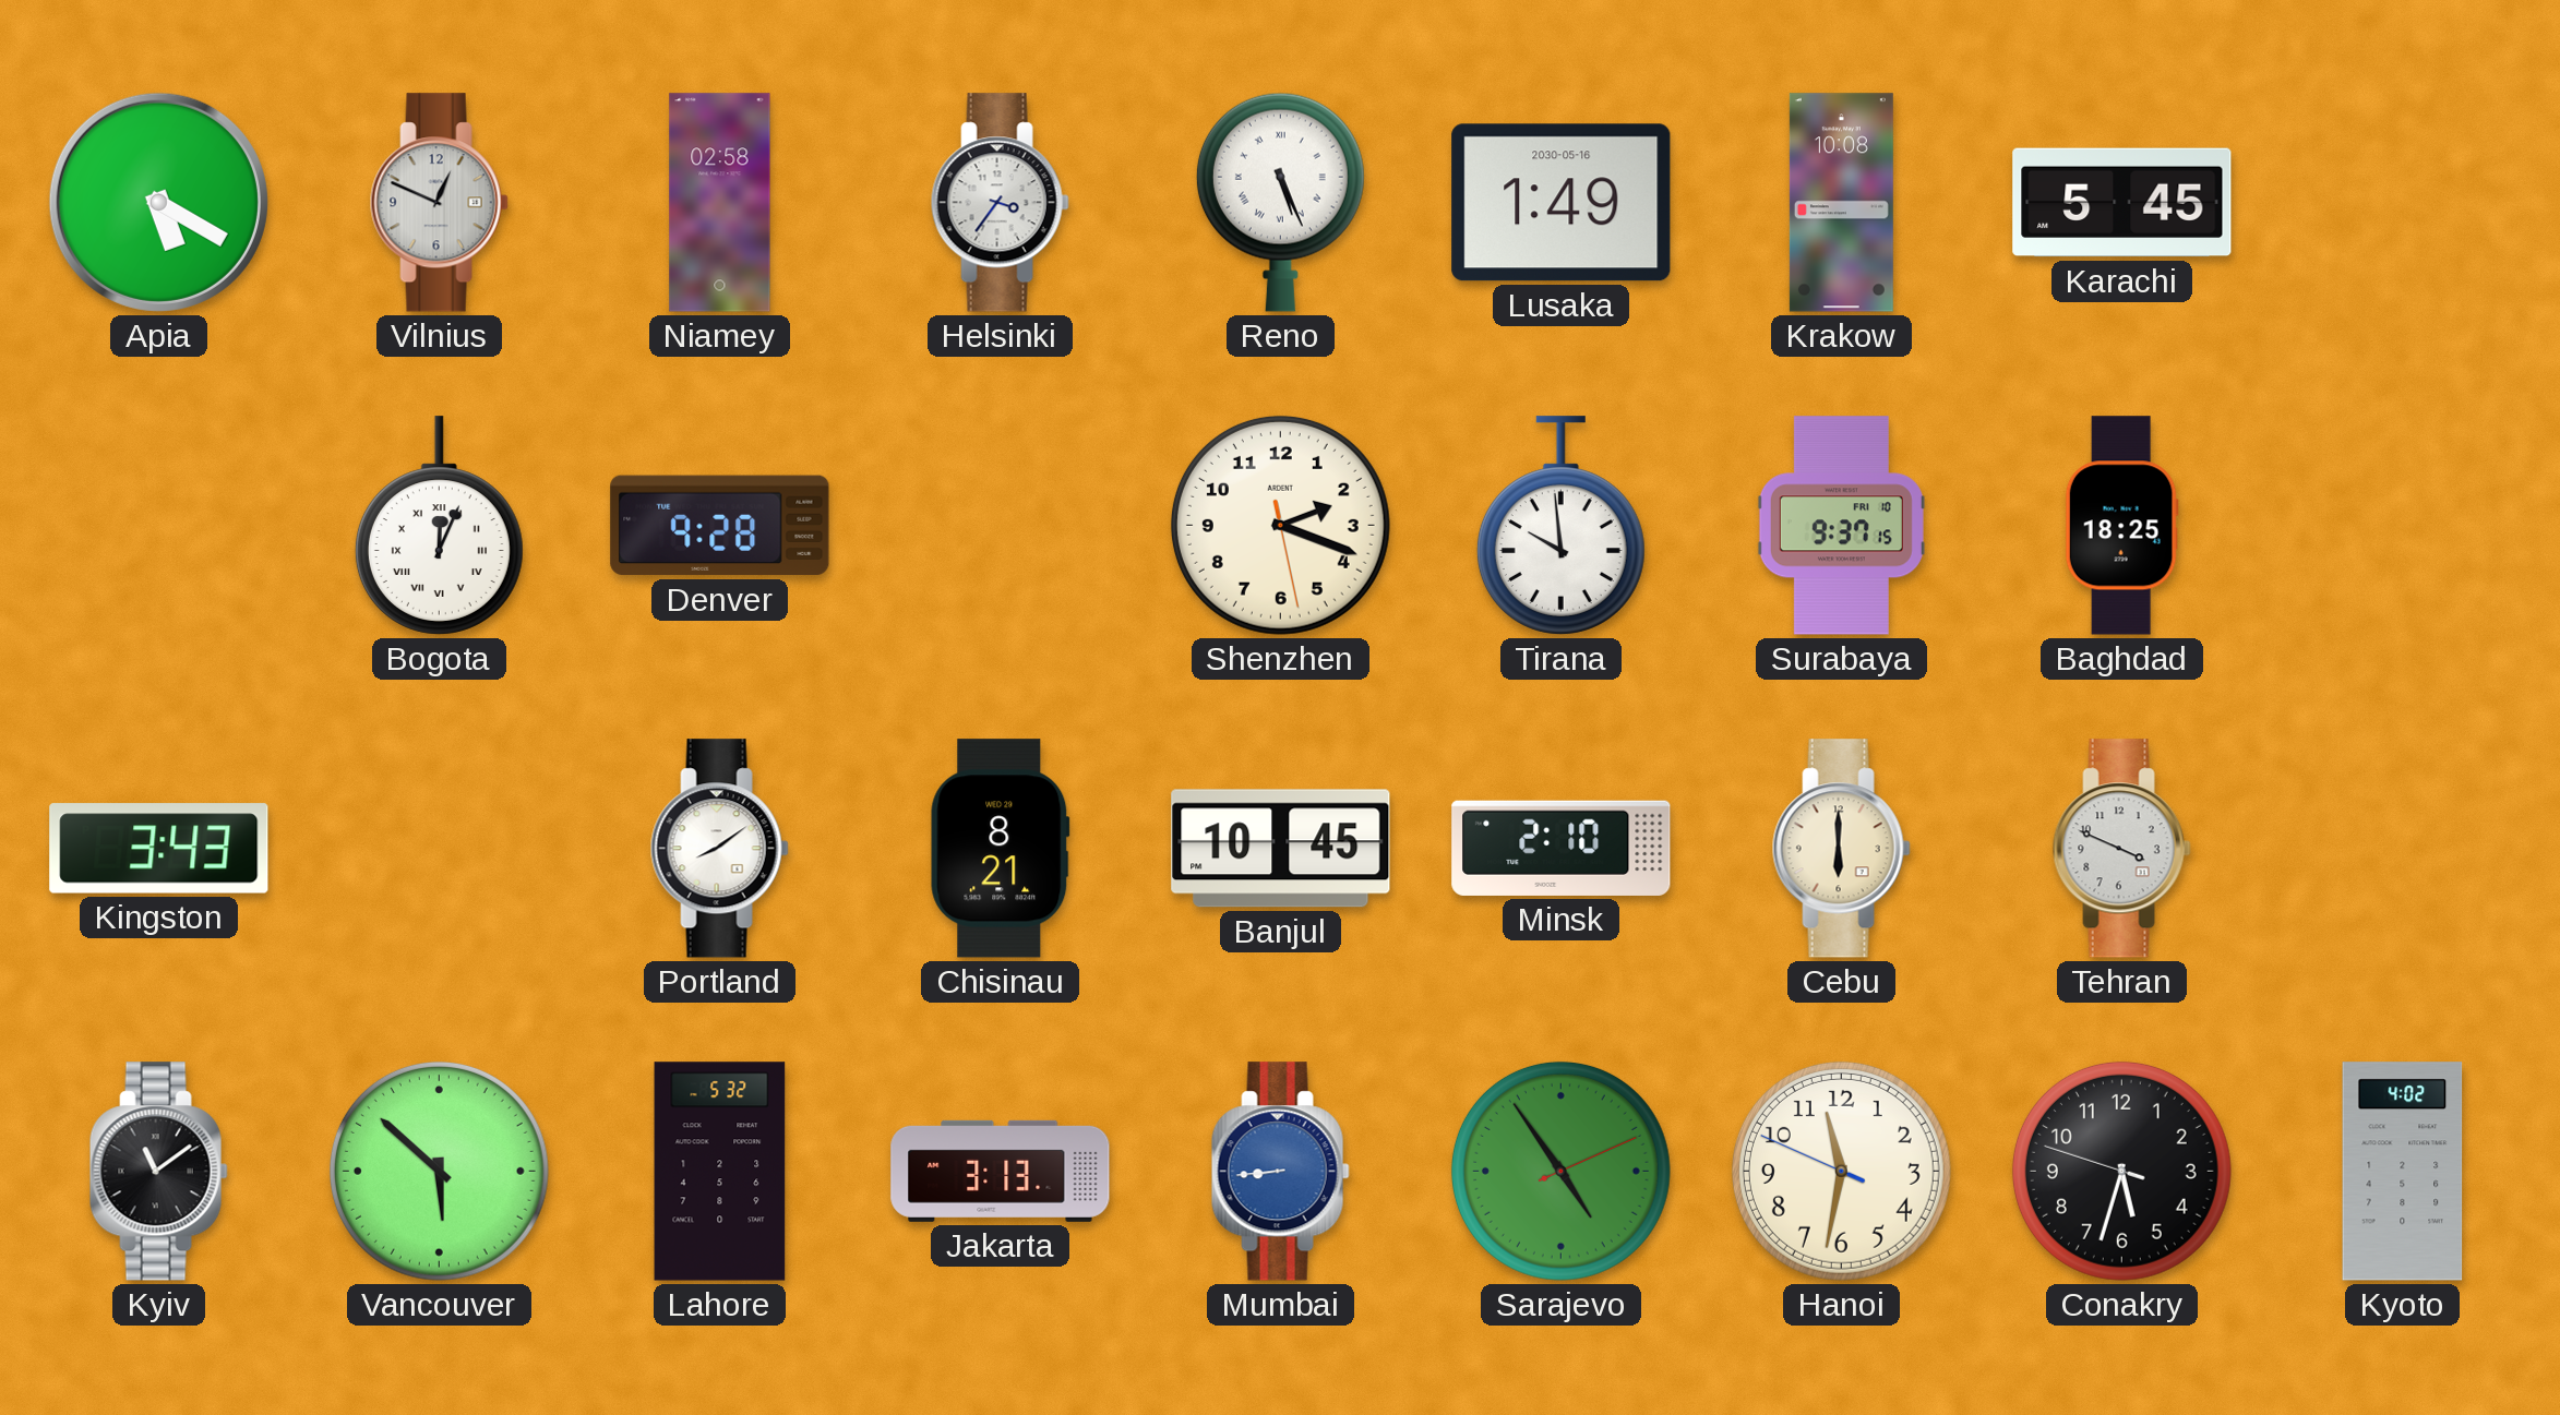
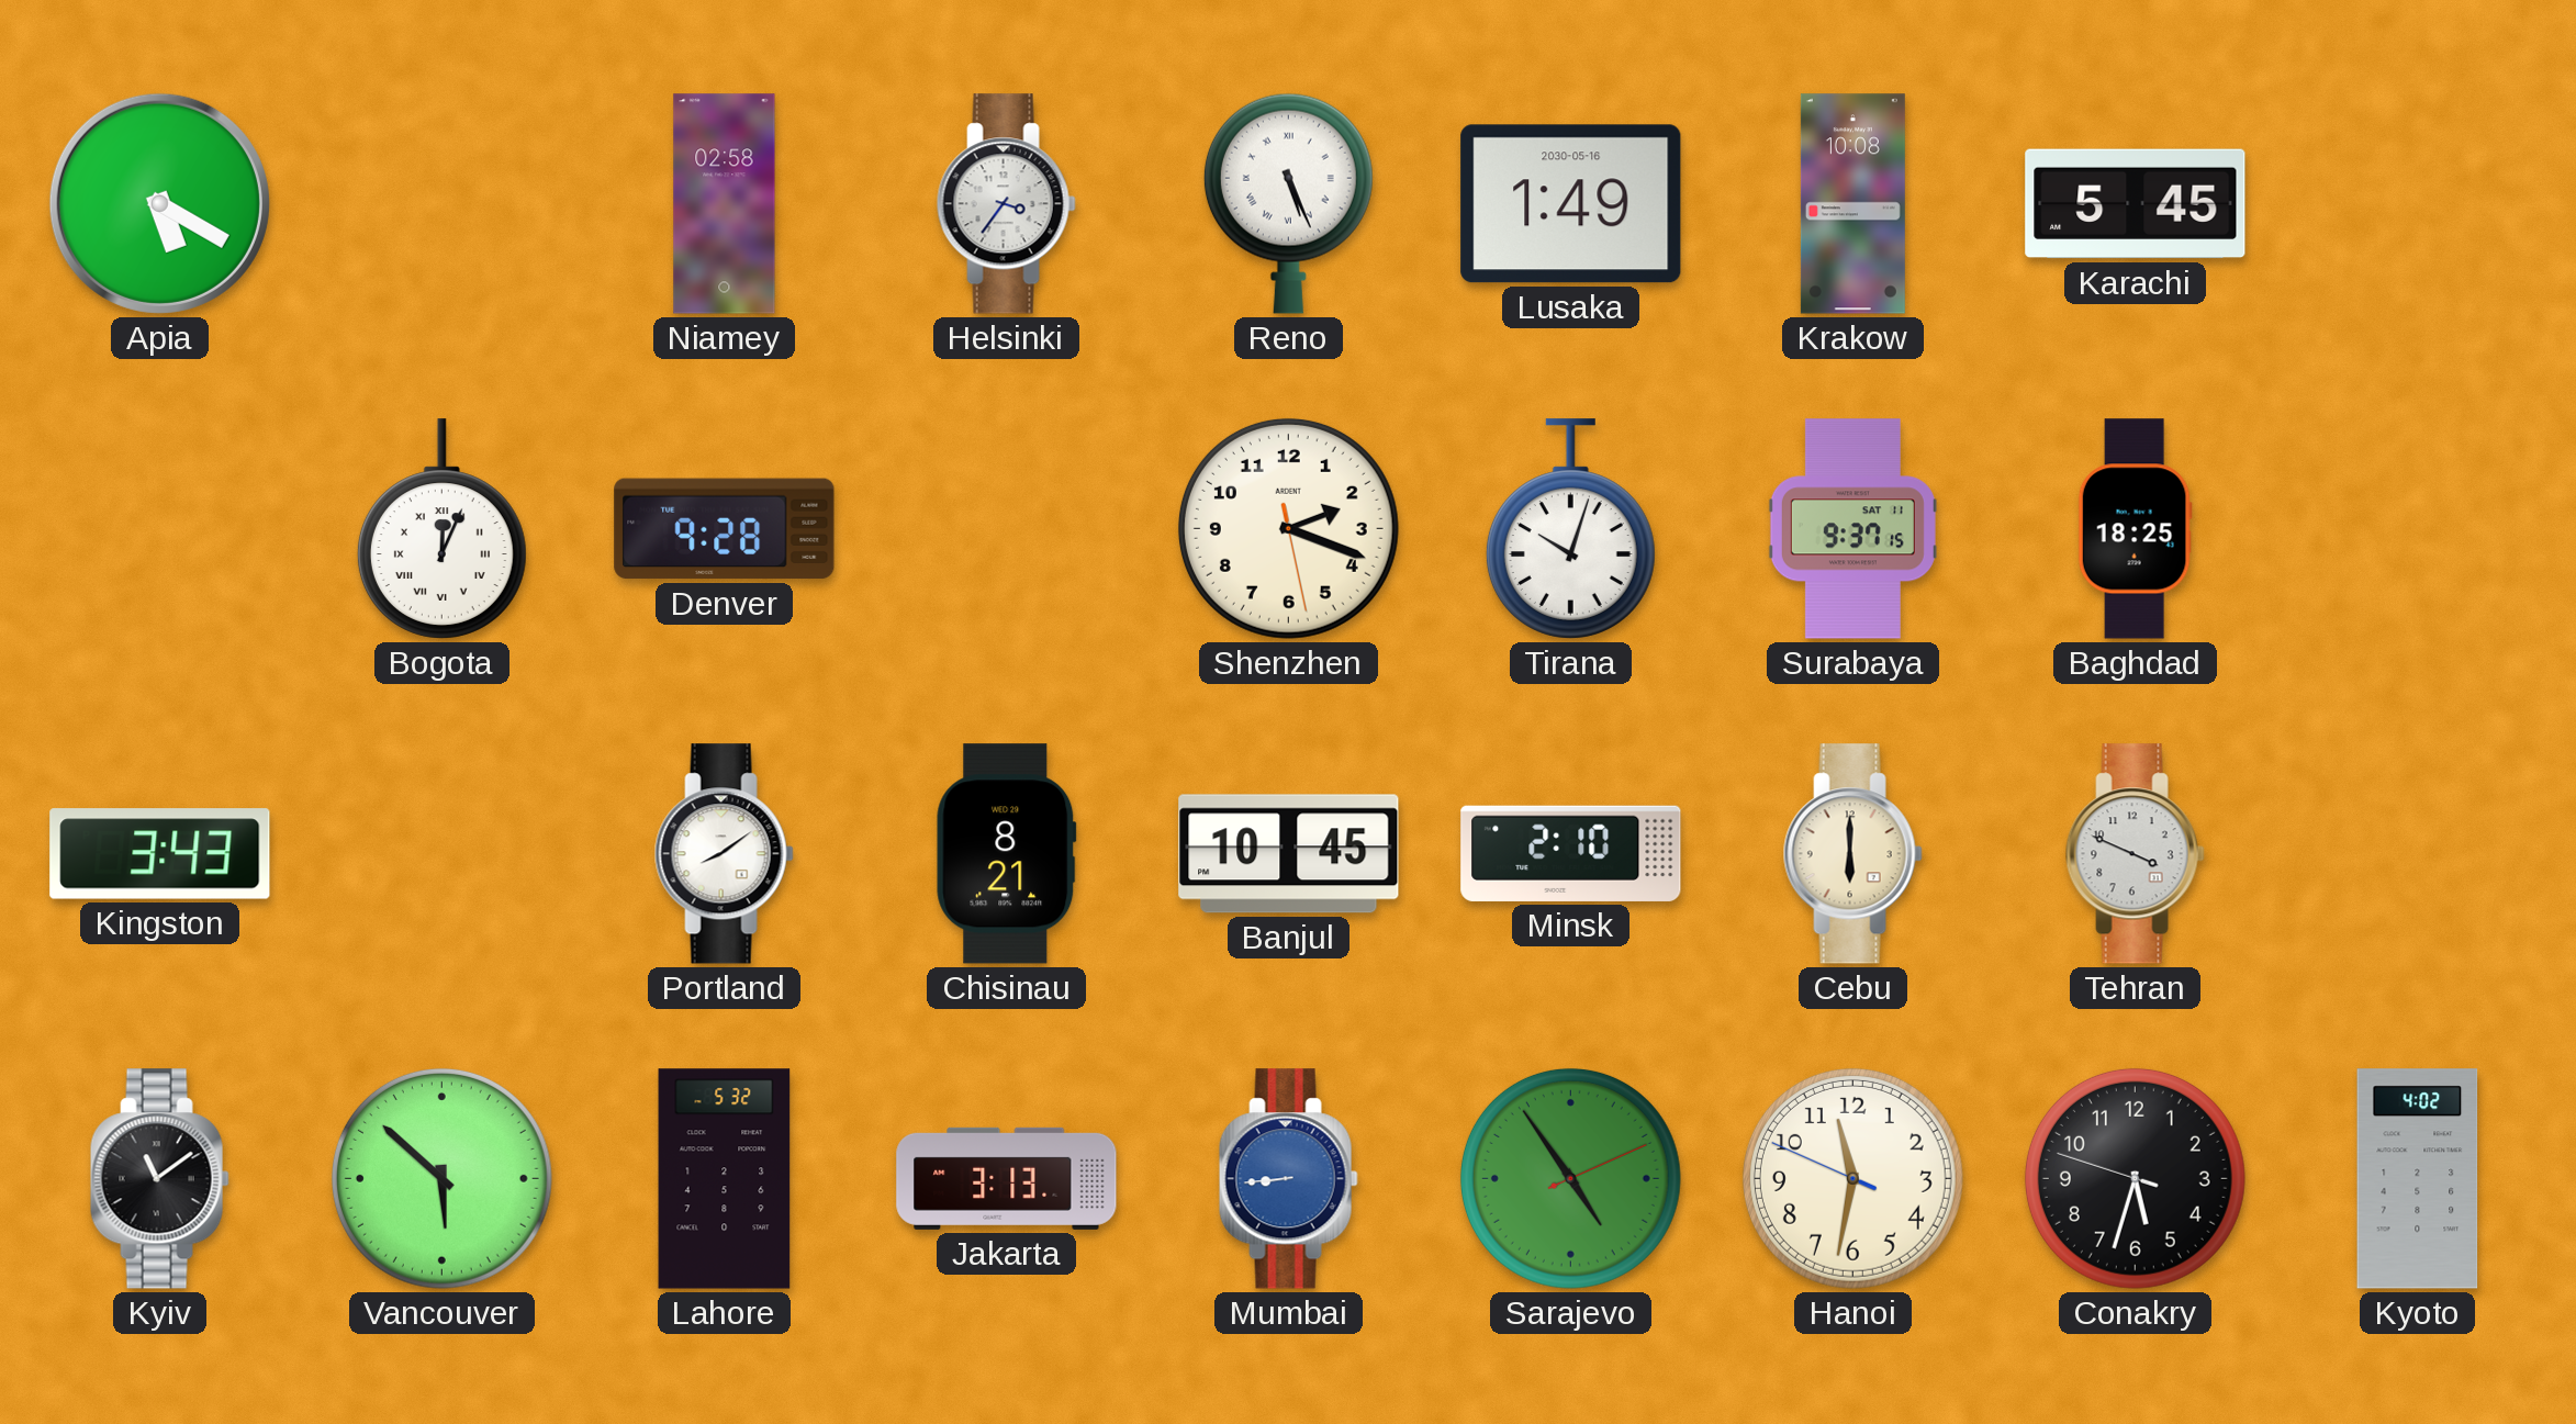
Vilnius: 12:49 -> none (439, 203)
Tirana: 9:59 -> 10:03 (1570, 529)
Surabaya date: FRI 10 -> SAT 11 (1852, 529)
